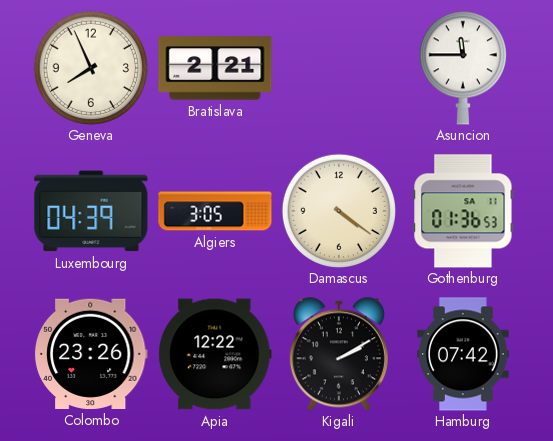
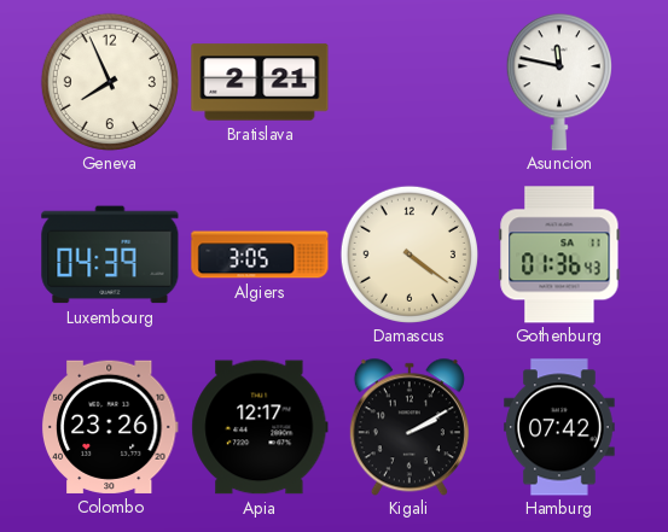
Asuncion: 11:45 -> 11:47 (559, 82)
Gothenburg: 01:36:53 -> 01:36:43 (559, 255)
Apia: 12:22 -> 12:17 (260, 427)
